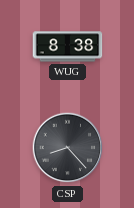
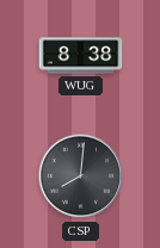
CSP: 8:23 -> 8:01 (81, 176)
